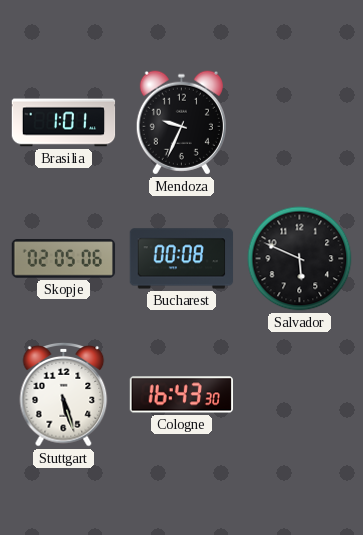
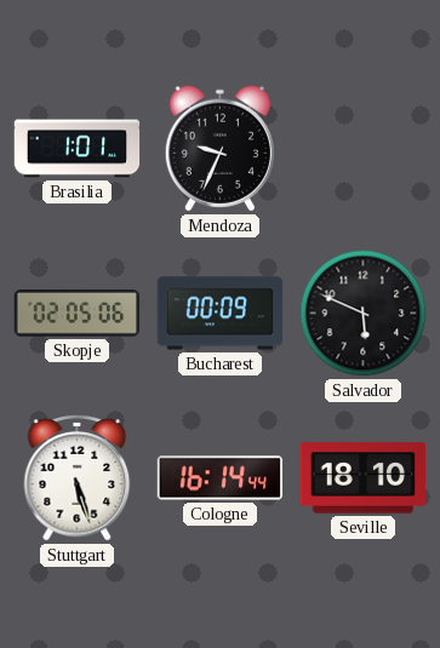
Bucharest: 00:08 -> 00:09 (221, 314)
Cologne: 16:43 -> 16:14 (219, 478)
Seville: none -> 18:10 (362, 478)
